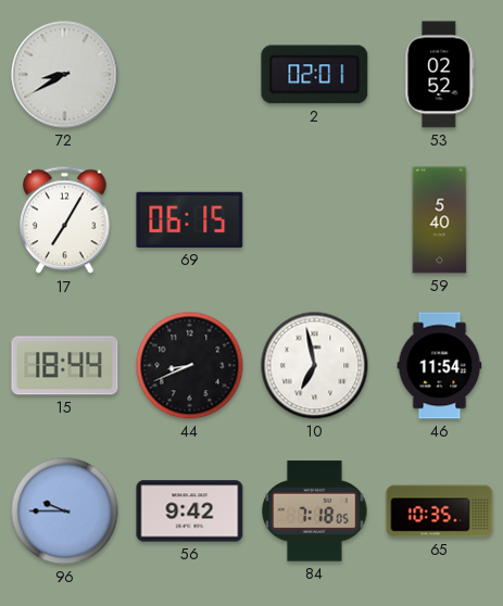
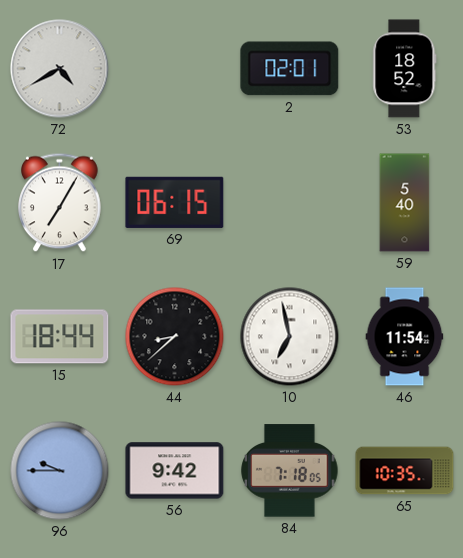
72: 8:40 -> 4:40 (60, 69)
53: 02:52 -> 18:52 (405, 69)
44: 8:41 -> 8:38 (175, 337)
